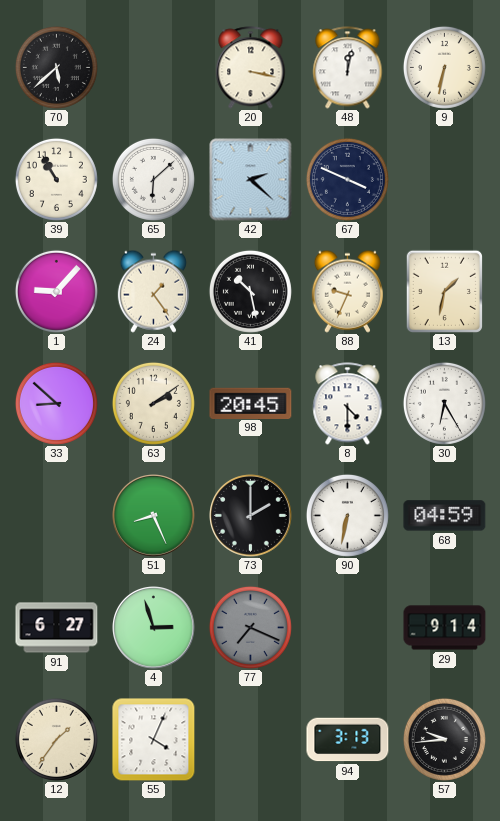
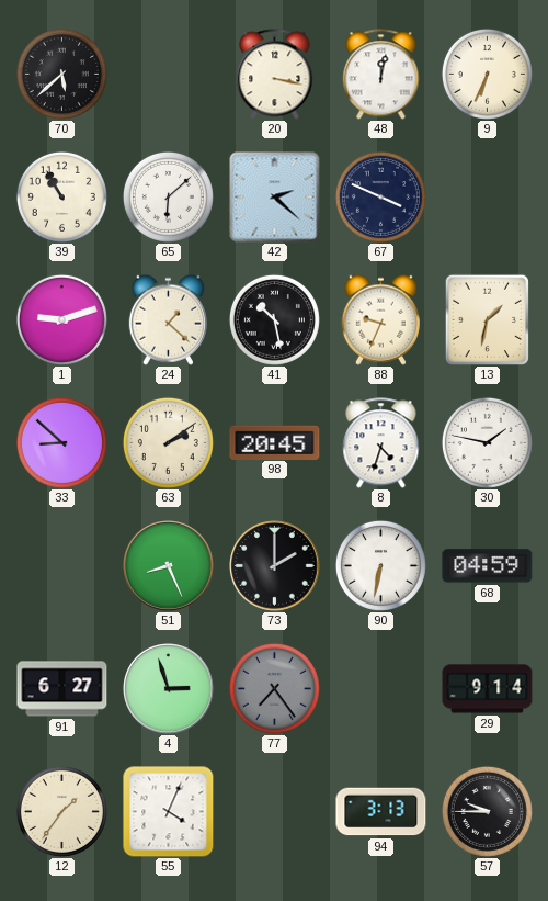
9: 6:32 -> 6:34 (487, 74)
1: 9:07 -> 9:12 (61, 319)
24: 1:24 -> 1:22 (168, 319)
8: 4:30 -> 4:33 (381, 443)
30: 6:25 -> 1:47 (487, 442)
77: 7:19 -> 7:24 (274, 688)
57: 9:44 -> 9:45 (487, 811)
